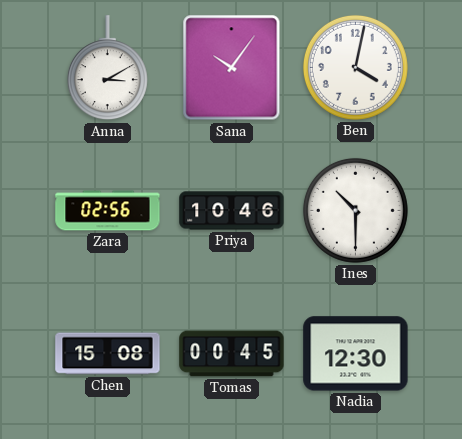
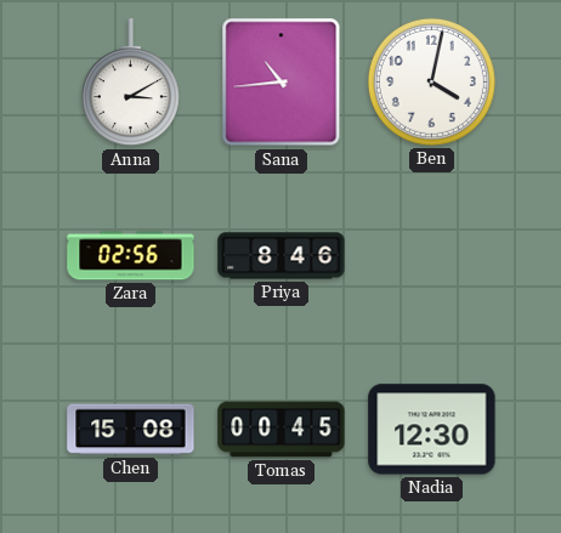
Sana: 10:06 -> 10:44 (282, 83)
Priya: 10:46 -> 8:46 (282, 256)
Ines: 10:30 -> none (355, 210)
